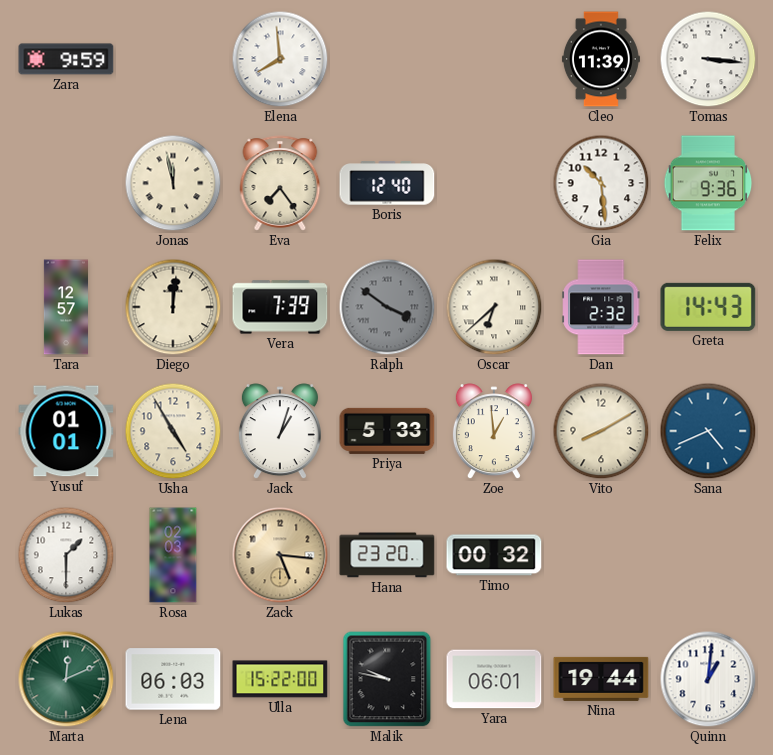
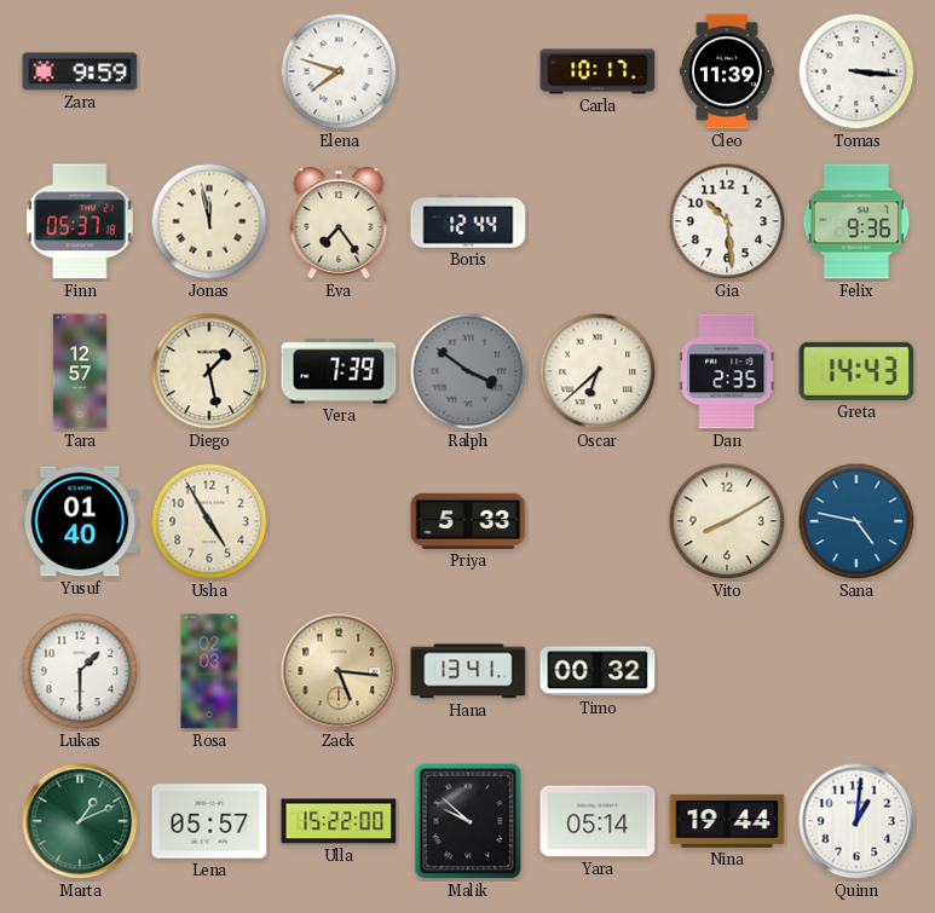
Elena: 7:59 -> 7:48 (339, 71)
Carla: none -> 10:17 (598, 71)
Finn: none -> 05:37 (80, 221)
Boris: 12:40 -> 12:44 (468, 221)
Diego: 12:01 -> 1:28 (209, 371)
Dan: 2:32 -> 2:35 (727, 371)
Yusuf: 01:01 -> 01:40 (80, 521)
Jack: 1:03 -> none (280, 432)
Zoe: 12:59 -> none (494, 432)
Sana: 4:41 -> 4:47 (856, 521)
Hana: 23:20 -> 13:41 (468, 671)
Marta: 12:11 -> 1:11 (80, 821)
Lena: 06:03 -> 05:57 (209, 821)
Malik: 9:47 -> 9:52 (468, 821)
Yara: 06:01 -> 05:14 (598, 821)
